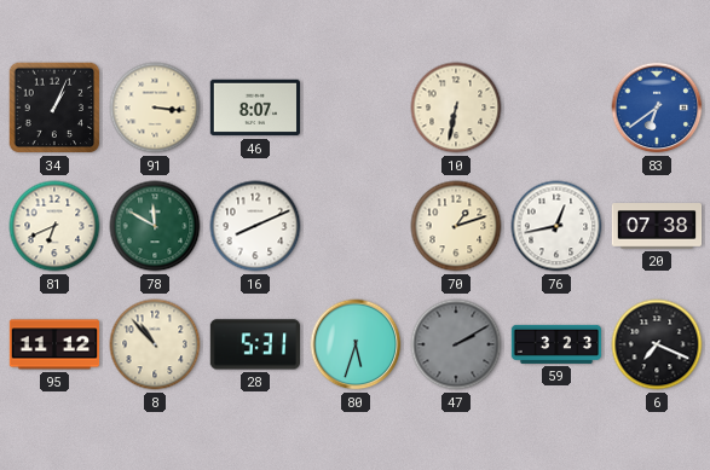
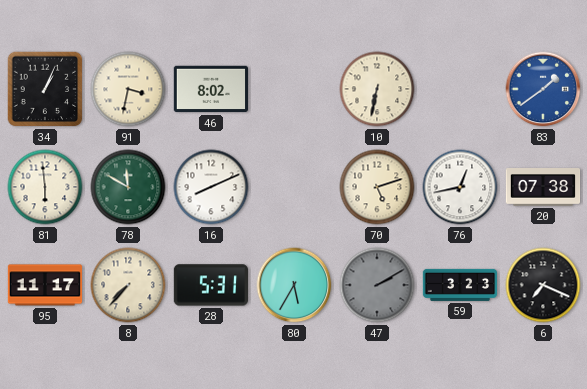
91: 3:16 -> 3:32 (128, 89)
46: 8:07 -> 8:02 (210, 89)
83: 6:39 -> 1:39 (543, 89)
81: 6:41 -> 5:59 (45, 187)
70: 1:12 -> 5:12 (377, 187)
95: 11:12 -> 11:17 (45, 285)
8: 10:53 -> 7:37 (128, 285)
80: 5:33 -> 5:35 (294, 285)
